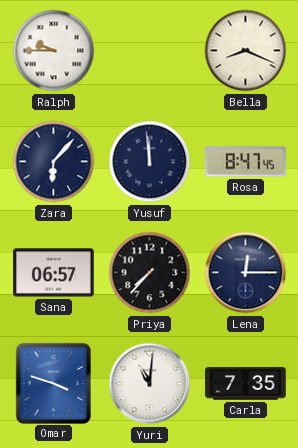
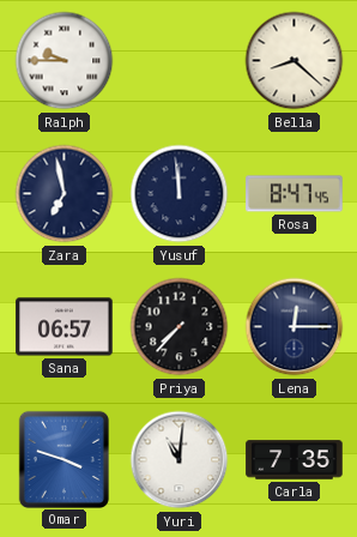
Bella: 8:19 -> 8:22 (295, 61)
Zara: 6:07 -> 6:58 (65, 194)
